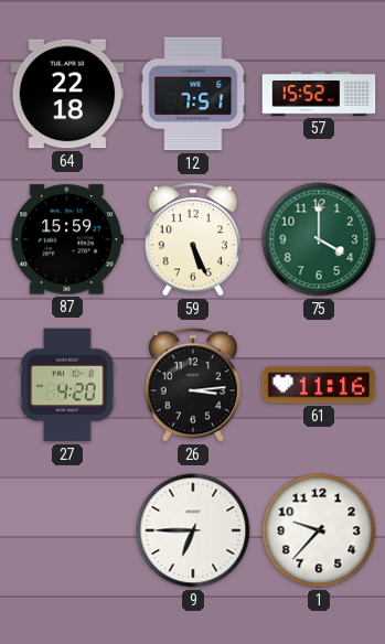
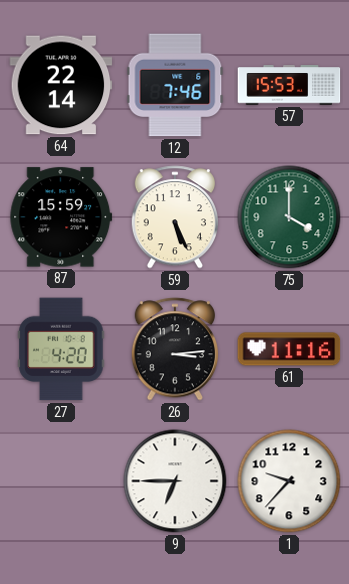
64: 22:18 -> 22:14 (61, 85)
12: 7:51 -> 7:46 (175, 85)
57: 15:52 -> 15:53 (289, 85)
